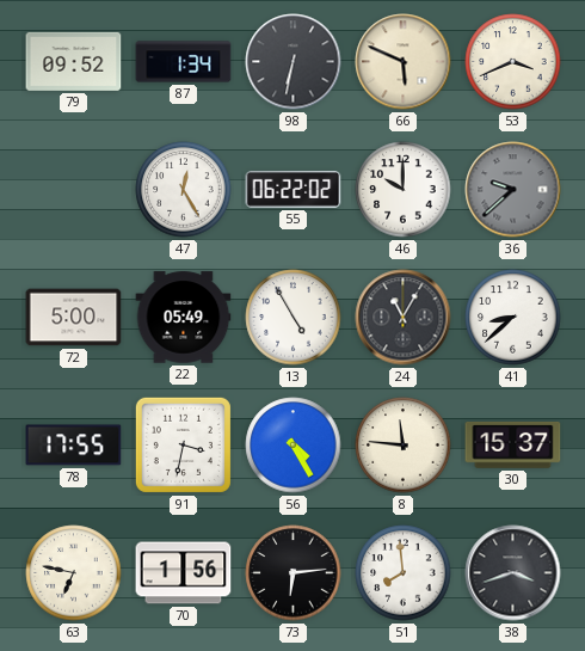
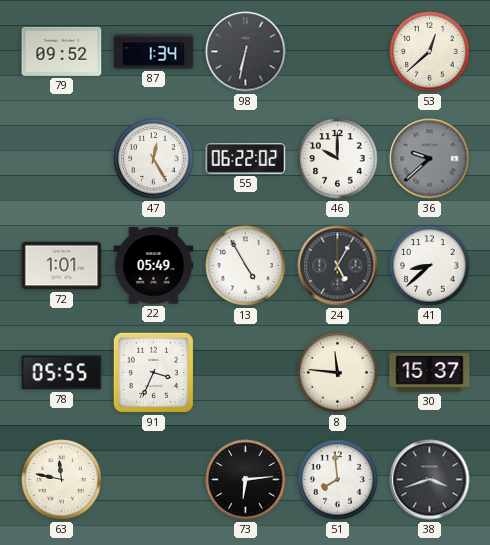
66: 5:49 -> none (404, 62)
53: 3:41 -> 12:38 (430, 52)
72: 5:00 -> 1:01 (62, 266)
24: 11:05 -> 5:05 (338, 266)
78: 17:55 -> 05:55 (62, 373)
91: 3:32 -> 3:34 (153, 372)
56: 4:25 -> none (294, 446)
63: 6:47 -> 11:47 (62, 480)
70: 1:56 -> none (184, 573)
